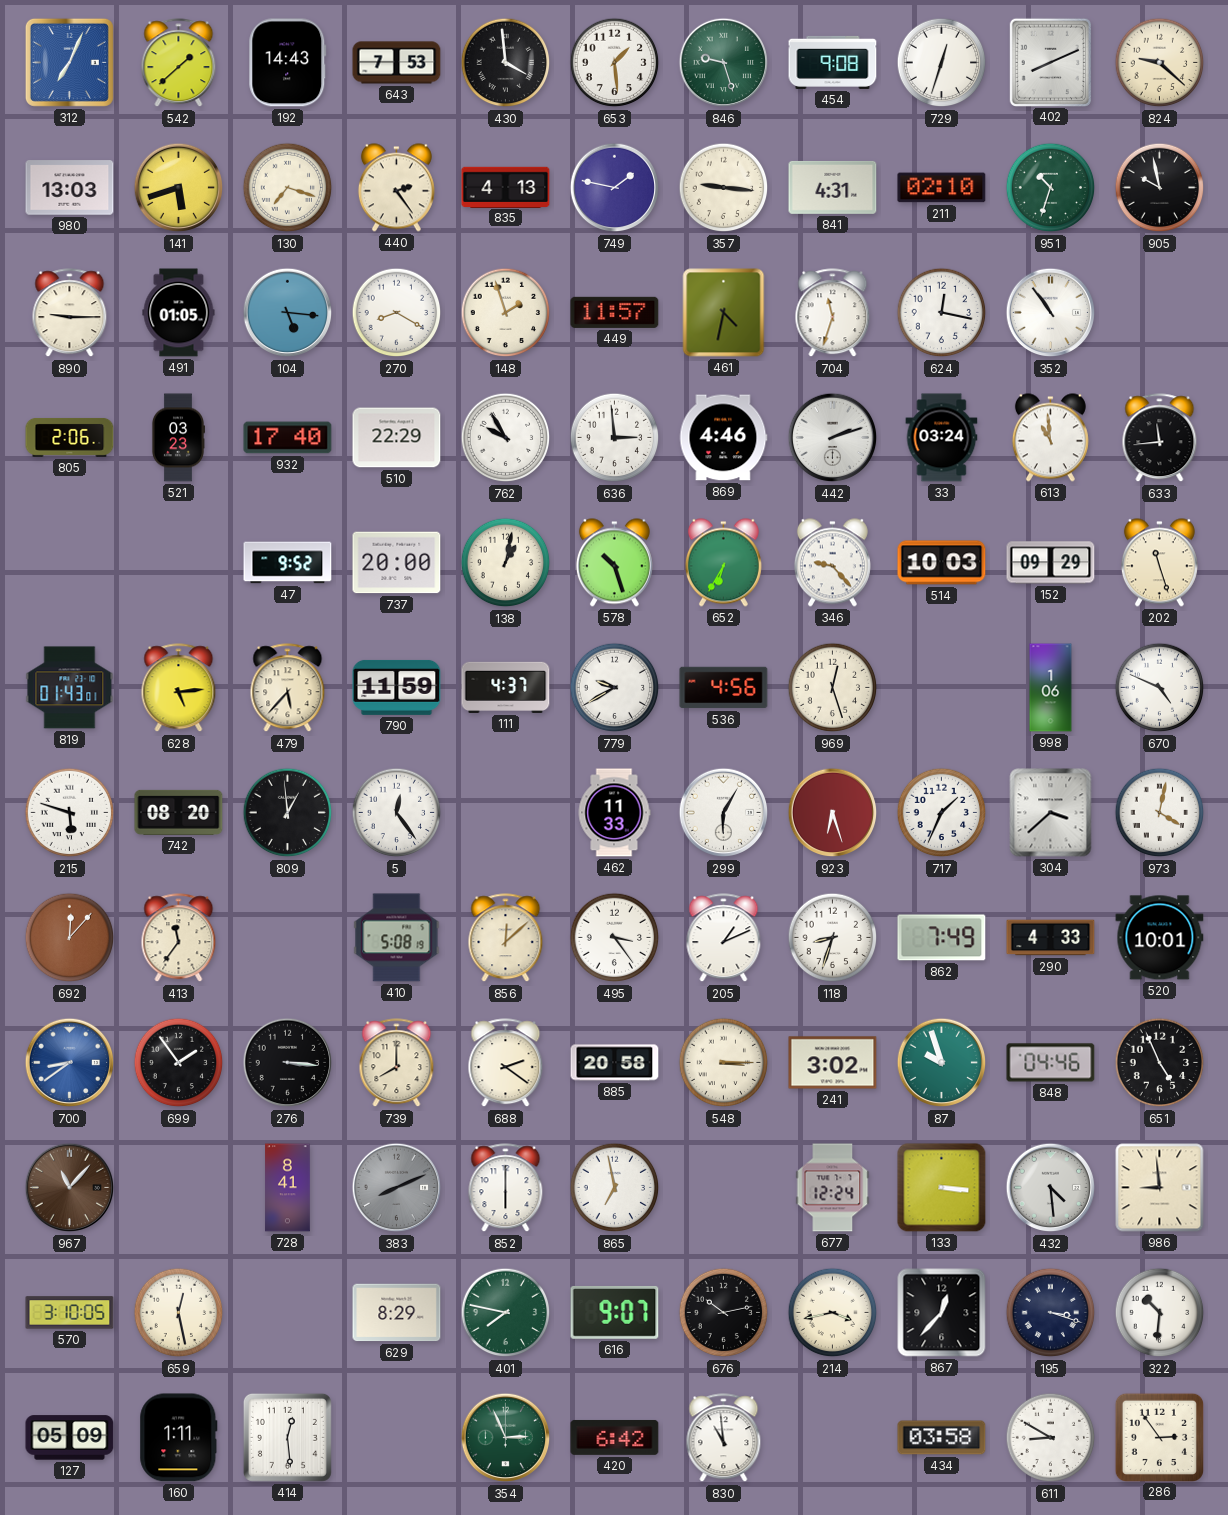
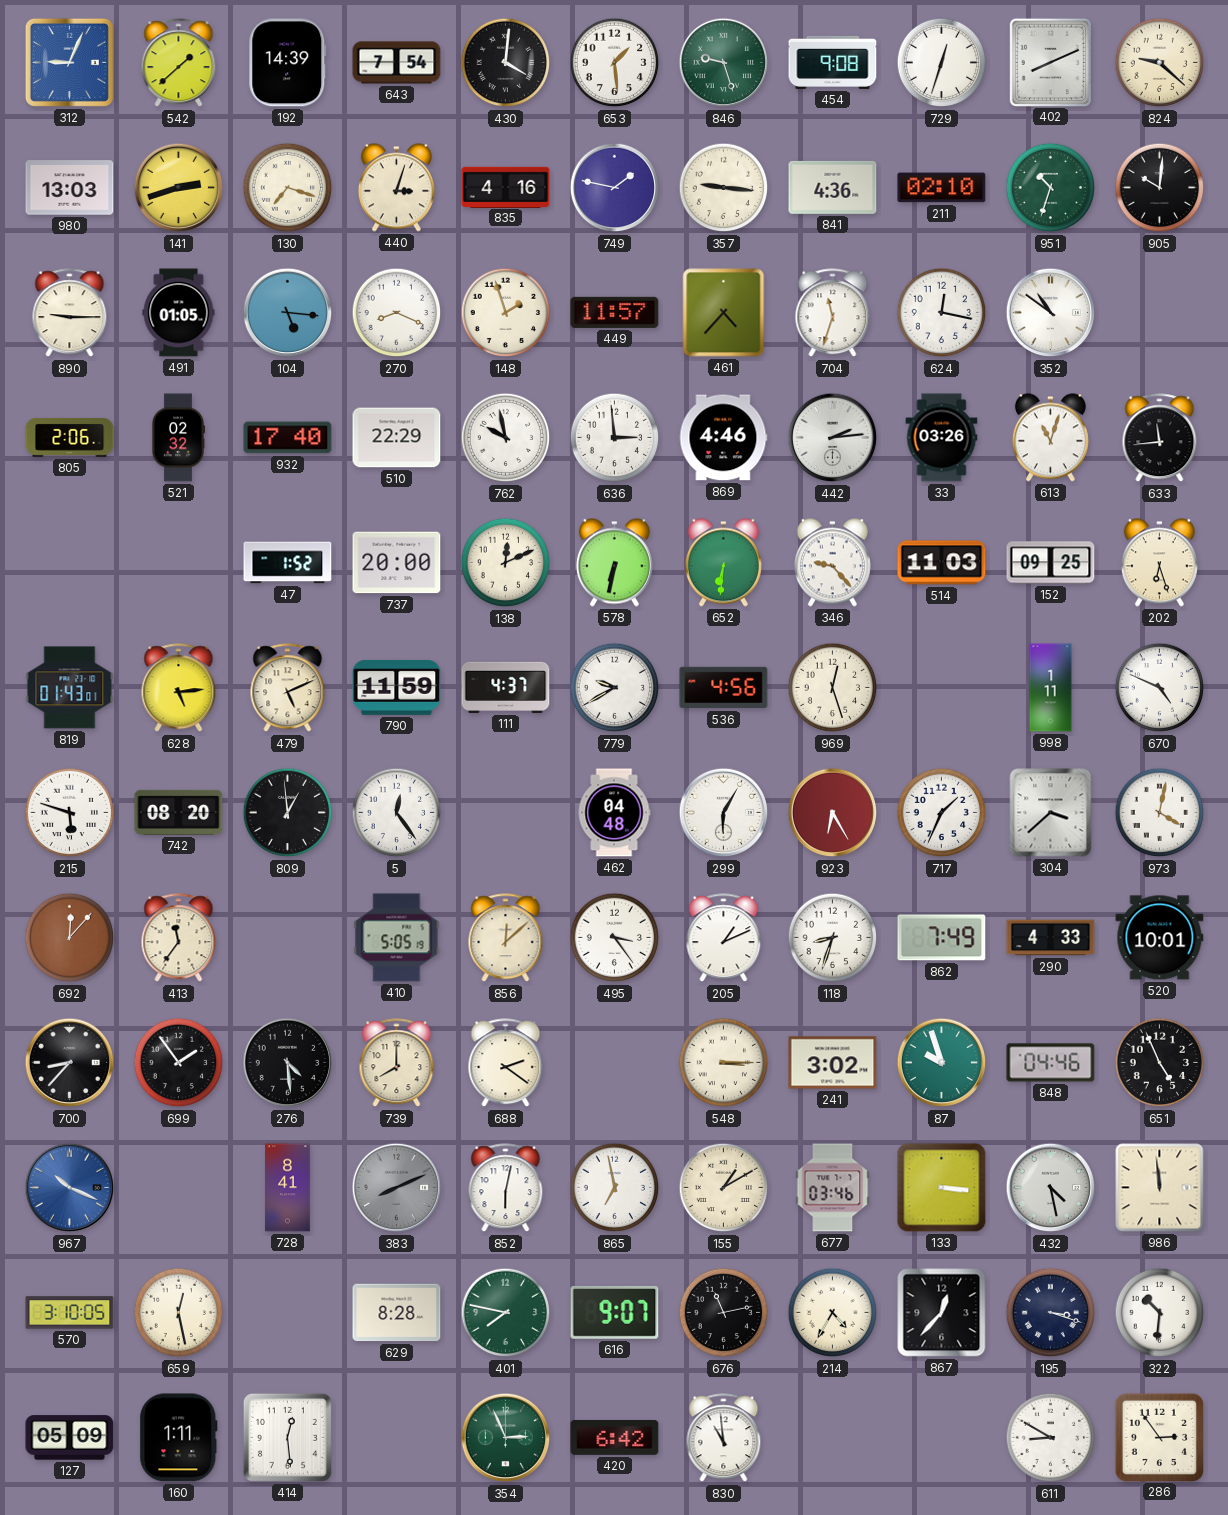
312: 7:04 -> 9:04 (69, 62)
192: 14:43 -> 14:39 (288, 63)
643: 7:53 -> 7:54 (397, 63)
430: 3:59 -> 4:01 (506, 63)
141: 5:42 -> 2:42 (179, 188)
440: 2:24 -> 3:03 (396, 188)
835: 4:13 -> 4:16 (506, 187)
841: 4:31 -> 4:36 (833, 187)
905: 9:58 -> 10:01 (1160, 188)
270: 8:20 -> 8:19 (397, 313)
461: 4:32 -> 4:37 (724, 313)
352: 10:54 -> 10:51 (1051, 313)
521: 03:23 -> 02:32 (178, 438)
762: 9:55 -> 9:58 (506, 438)
442: 2:12 -> 2:14 (833, 438)
33: 03:24 -> 03:26 (942, 438)
613: 10:59 -> 11:03 (1050, 438)
47: 9:52 -> 1:52 (288, 563)
138: 1:02 -> 12:11 (506, 563)
578: 10:27 -> 6:32 (614, 563)
652: 6:35 -> 6:31 (723, 563)
514: 10:03 -> 11:03 (942, 563)
152: 09:29 -> 09:25 (1051, 563)
202: 11:27 -> 6:27 (1159, 563)
479: 5:37 -> 5:11 (288, 688)
998: 1:06 -> 1:11 (1051, 688)
462: 11:33 -> 04:48 (614, 813)
923: 6:27 -> 6:25 (833, 813)
410: 5:08 -> 5:05 (397, 938)
700: 8:39 -> 8:37 (70, 1063)
700 dial: blue -> black (70, 1063)
276: 3:16 -> 4:29 (288, 1063)
885: 20:58 -> none (615, 1063)
967: 11:07 -> 10:19 (70, 1188)
967 dial: brown -> blue (70, 1188)
852: 6:00 -> 6:02 (506, 1188)
155: none -> 1:10 (724, 1188)
677: 12:24 -> 03:46 (833, 1188)
432: 4:29 -> 4:28 (1051, 1188)
986: 8:59 -> 11:59 (1160, 1188)
629: 8:29 -> 8:28 (397, 1313)
676: 10:13 -> 11:13 (724, 1313)
214: 3:43 -> 4:35 (833, 1313)
434: 03:58 -> none (942, 1438)
